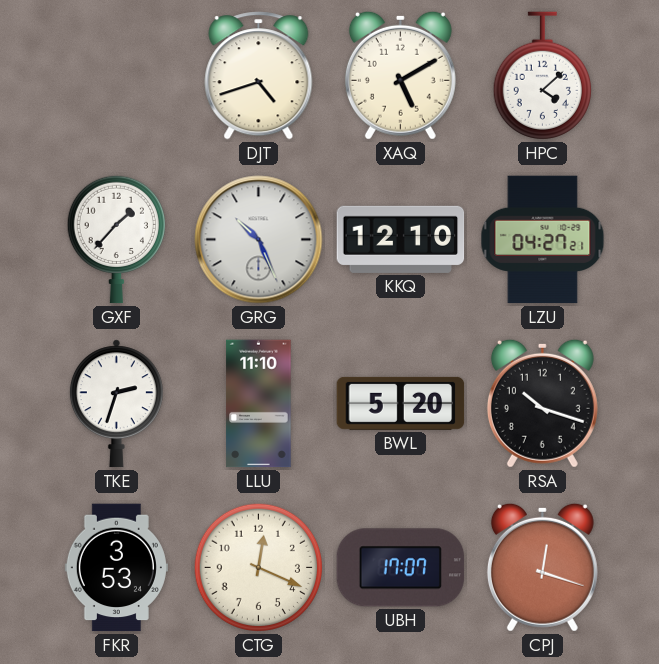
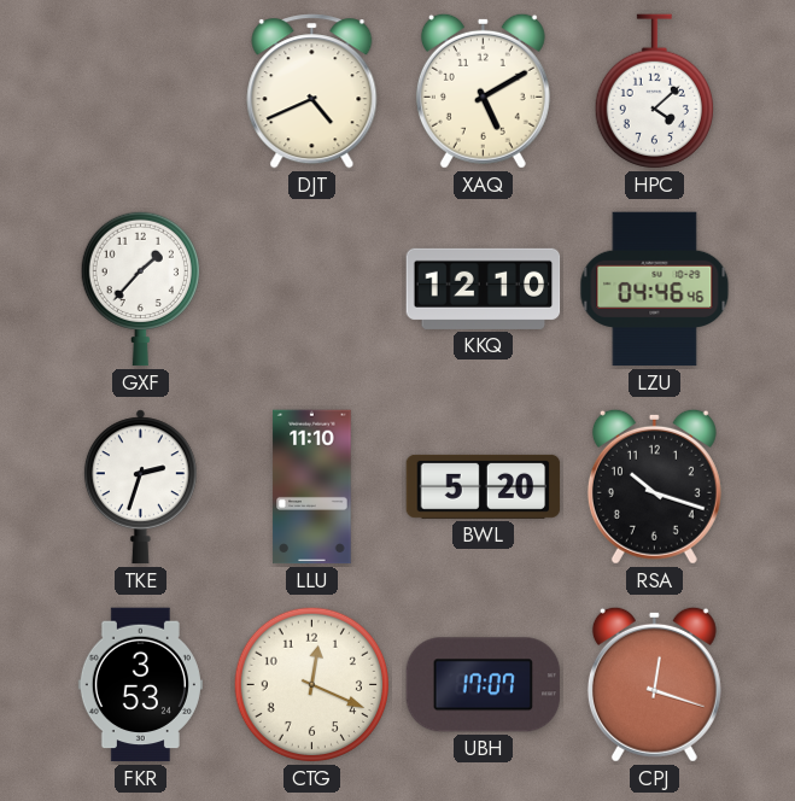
DJT: 4:42 -> 4:41 (312, 92)
GRG: 10:26 -> none (259, 240)
LZU: 04:27 -> 04:46 (655, 290)
